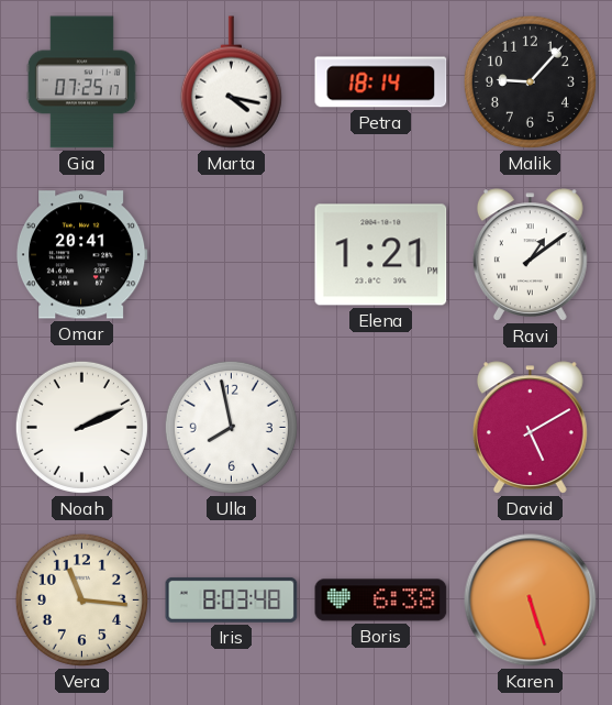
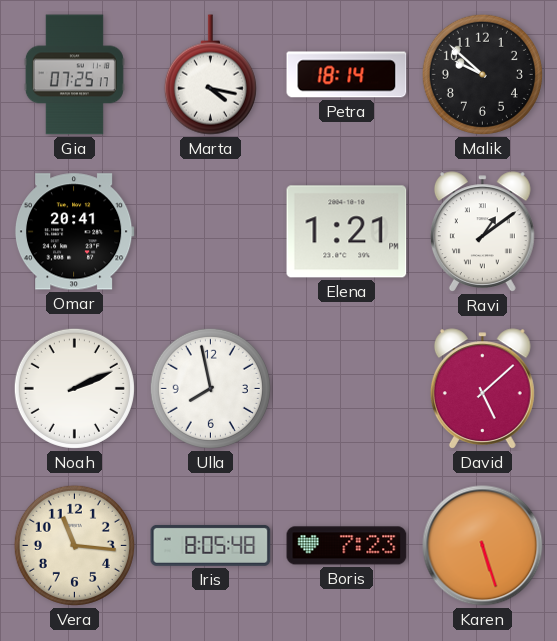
Malik: 9:07 -> 9:52 (482, 74)
David: 5:10 -> 5:08 (482, 389)
Iris: 8:03 -> 8:05 (211, 545)
Boris: 6:38 -> 7:23 (347, 546)
